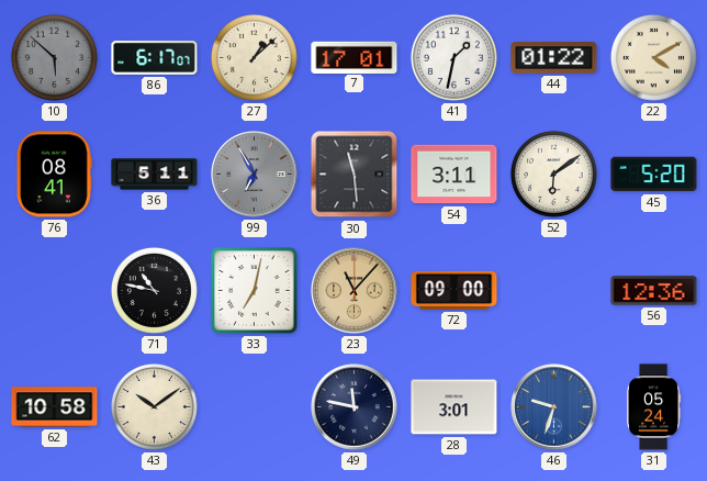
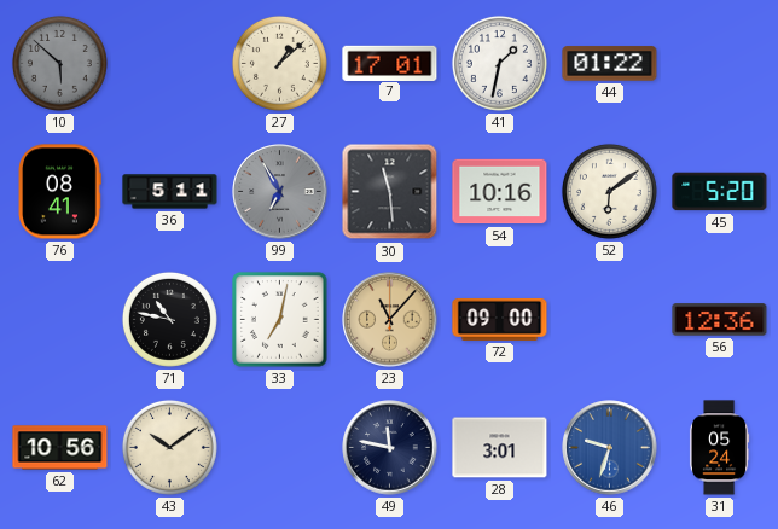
86: 6:17 -> none (155, 58)
22: 4:10 -> none (653, 57)
54: 3:11 -> 10:16 (500, 192)
62: 10:58 -> 10:56 (60, 448)
